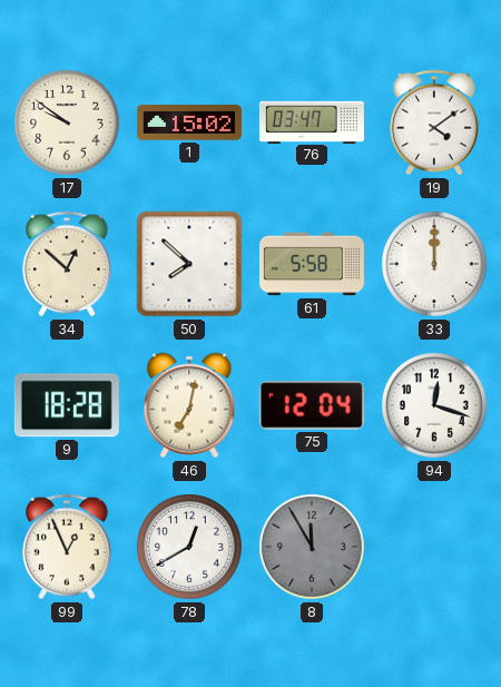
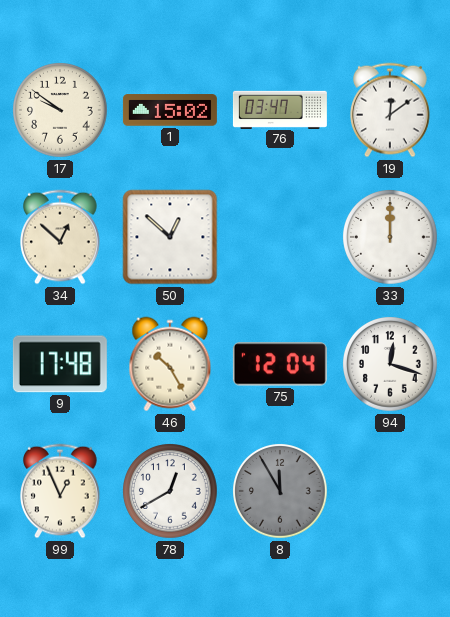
19: 4:09 -> 12:09 (391, 110)
50: 7:52 -> 12:52 (170, 237)
61: 5:58 -> none (312, 264)
9: 18:28 -> 17:48 (60, 364)
46: 7:02 -> 10:25 (170, 364)
